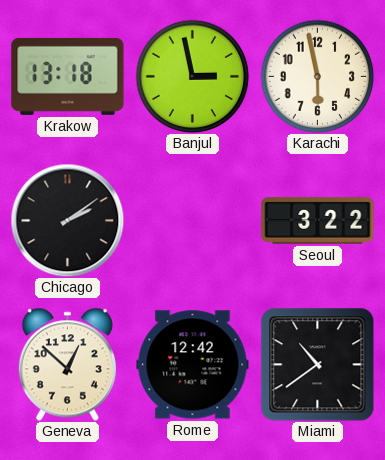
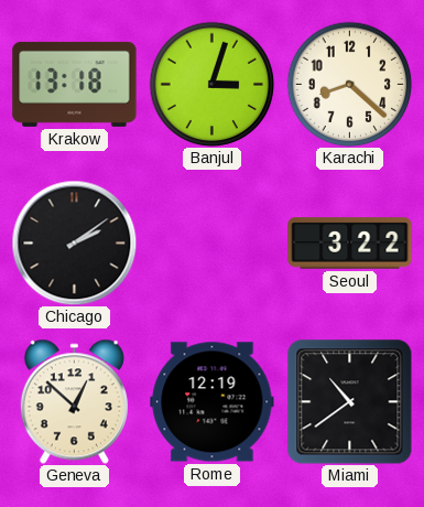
Banjul: 2:58 -> 3:03 (211, 84)
Karachi: 5:58 -> 8:22 (349, 84)
Rome: 12:42 -> 12:19 (213, 402)
